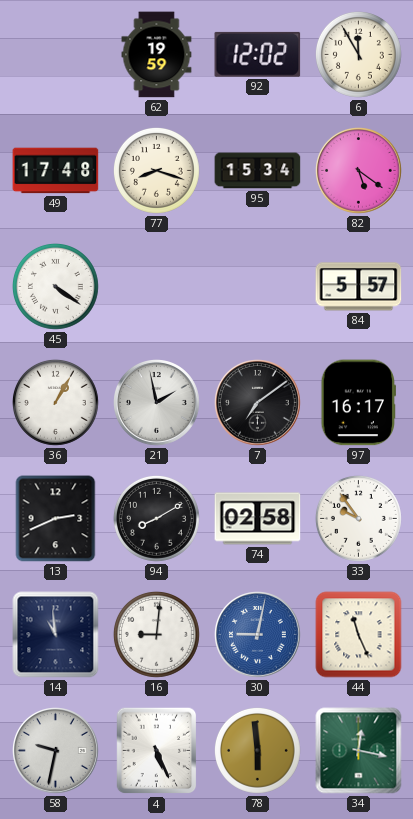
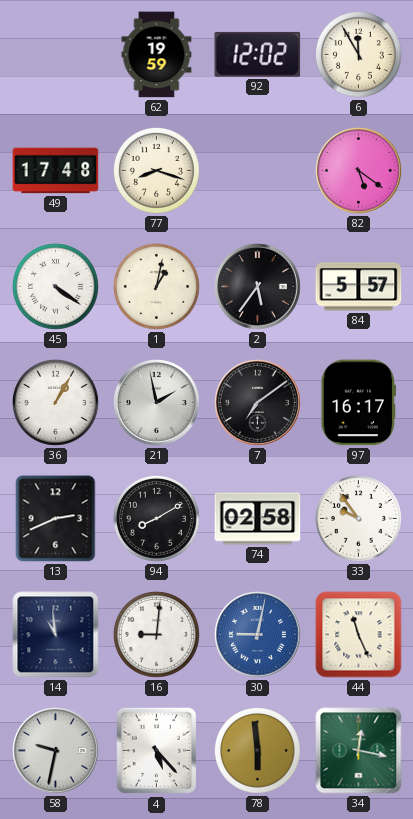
95: 15:34 -> none (258, 171)
1: none -> 1:02 (156, 286)
2: none -> 5:36 (258, 287)
4: 5:26 -> 5:23 (157, 751)
